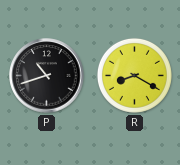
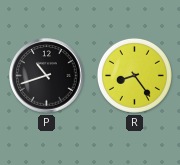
R: 8:20 -> 8:24 (134, 75)
